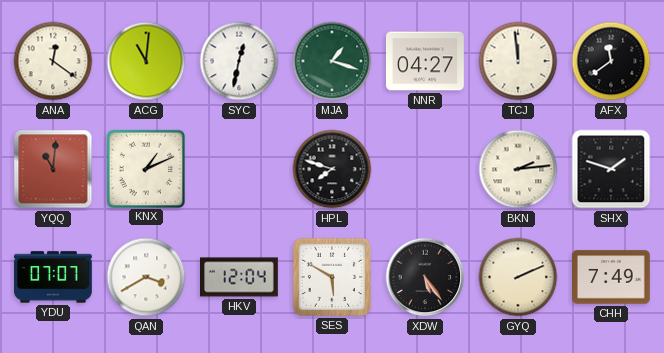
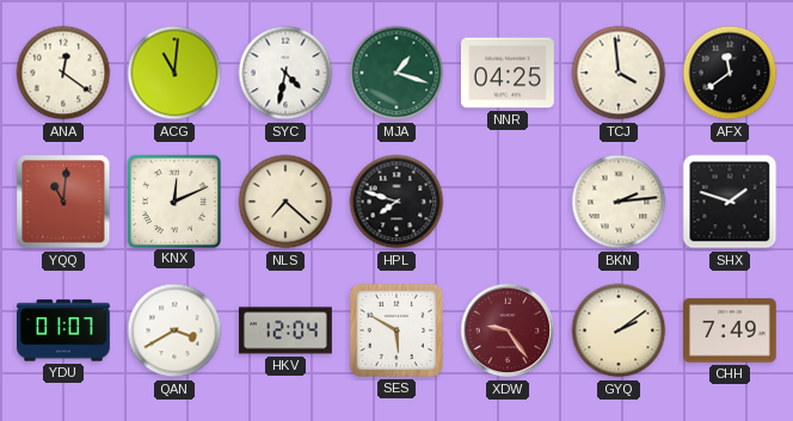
SYC: 12:32 -> 4:32 (285, 73)
NNR: 04:27 -> 04:25 (509, 73)
TCJ: 11:59 -> 3:59 (619, 73)
KNX: 1:11 -> 12:11 (173, 200)
NLS: none -> 7:22 (285, 202)
YDU: 07:07 -> 01:07 (64, 330)
XDW: 5:24 -> 9:24 (508, 330)
XDW dial: black -> burgundy (508, 330)
GYQ: 2:11 -> 2:09 (619, 330)
